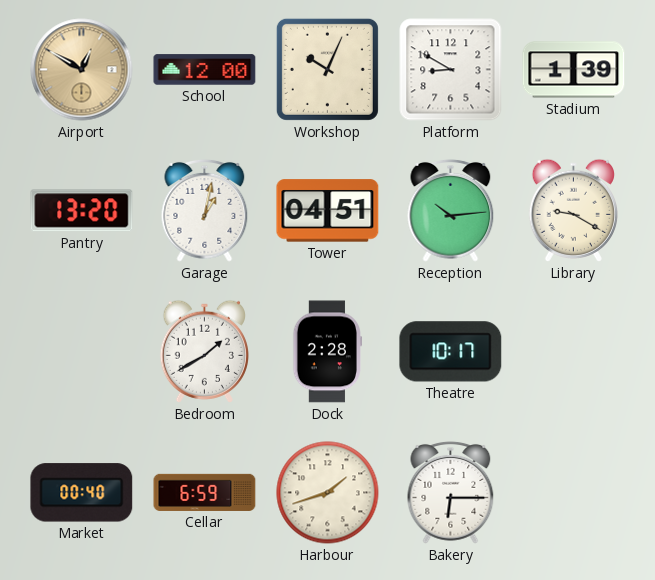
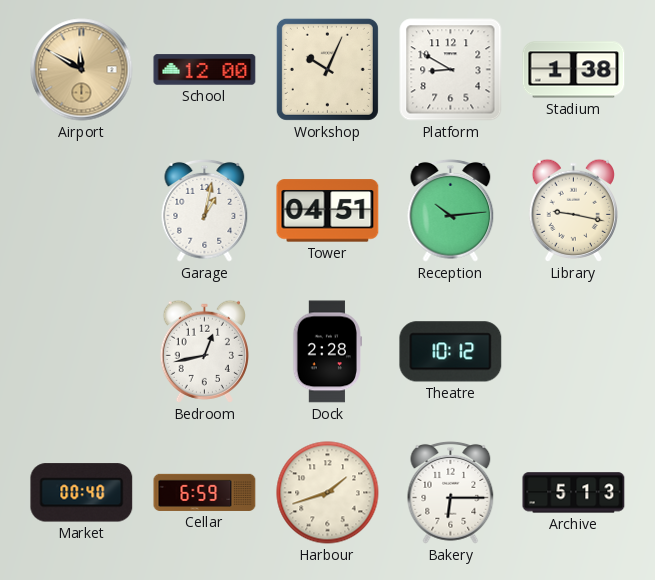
Airport: 12:50 -> 11:50 (82, 70)
Stadium: 1:39 -> 1:38 (574, 70)
Pantry: 13:20 -> none (82, 211)
Library: 9:20 -> 9:17 (573, 210)
Bedroom: 1:40 -> 12:43 (204, 351)
Theatre: 10:17 -> 10:12 (451, 352)
Archive: none -> 5:13 (574, 493)
